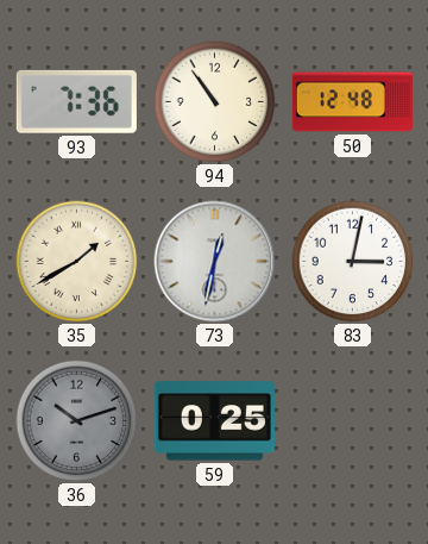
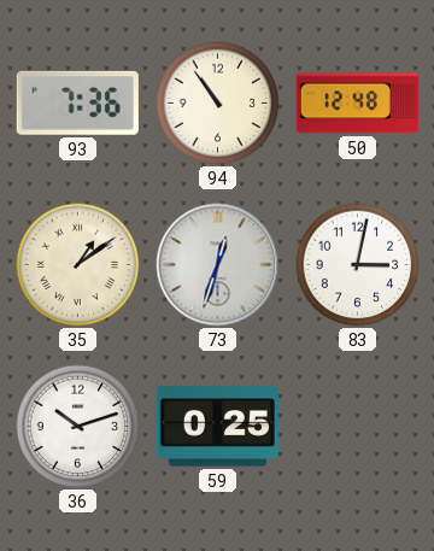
35: 1:40 -> 1:09 (78, 265)
73: 12:32 -> 12:33 (218, 265)
36 dial: grey -> white (78, 427)
